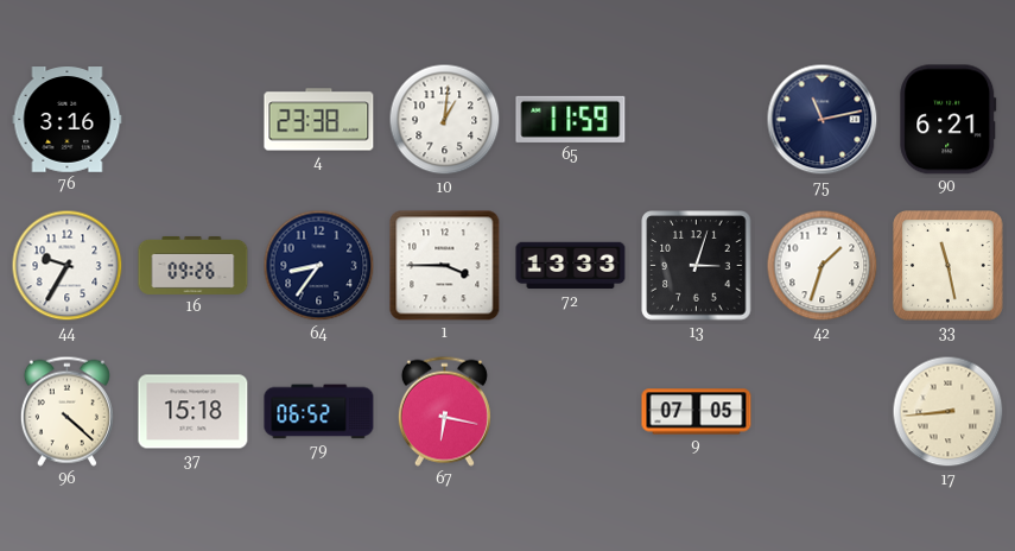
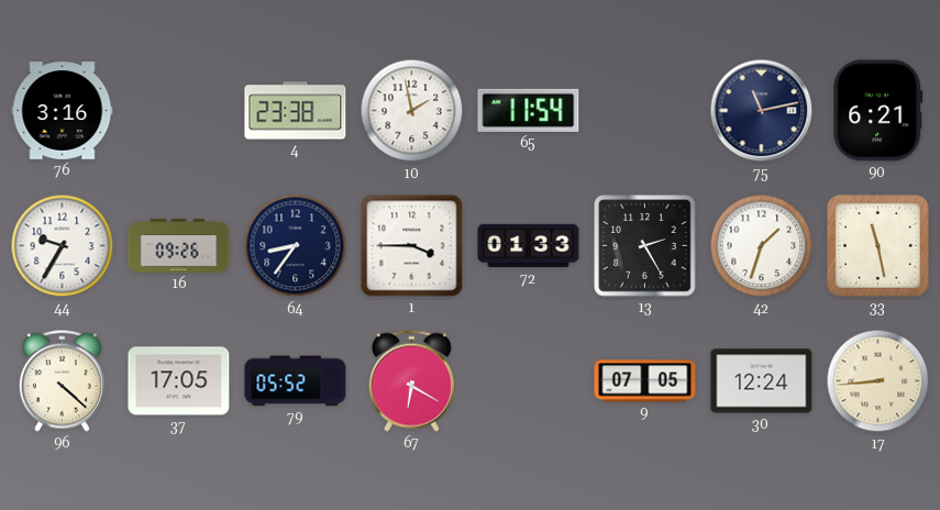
10: 1:01 -> 1:58 (412, 111)
65: 11:59 -> 11:54 (529, 110)
72: 13:33 -> 01:33 (529, 246)
13: 3:03 -> 2:25 (645, 246)
37: 15:18 -> 17:05 (179, 381)
79: 06:52 -> 05:52 (296, 381)
67: 6:17 -> 6:20 (411, 380)
30: none -> 12:24 (762, 381)
